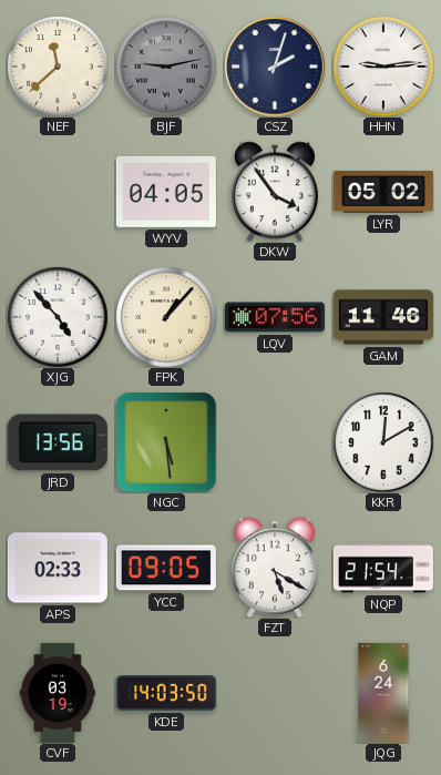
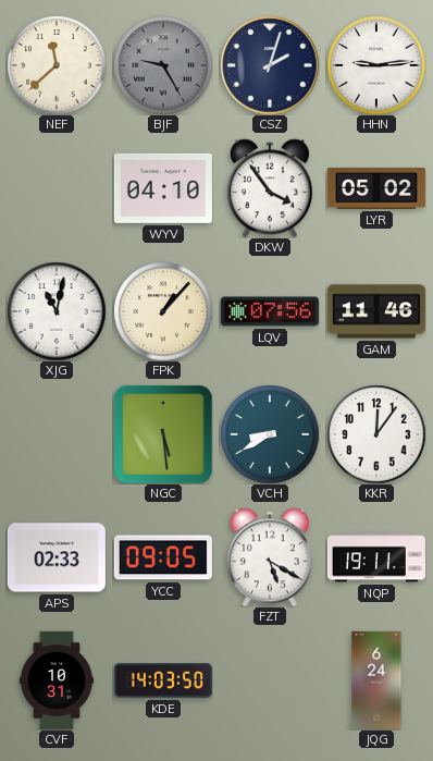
BJF: 9:13 -> 9:25 (163, 65)
WYV: 04:05 -> 04:10 (163, 188)
XJG: 4:53 -> 11:02 (57, 311)
JRD: 13:56 -> none (58, 442)
VCH: none -> 8:40 (270, 434)
KKR: 12:10 -> 12:06 (376, 434)
NQP: 21:54 -> 19:11 (376, 557)
CVF: 03:19 -> 10:31 (57, 680)
